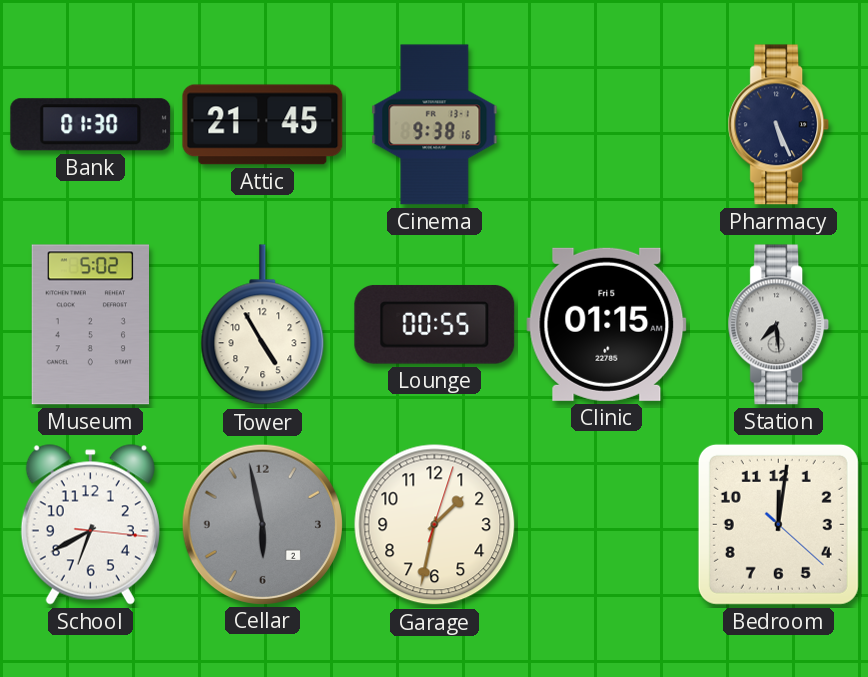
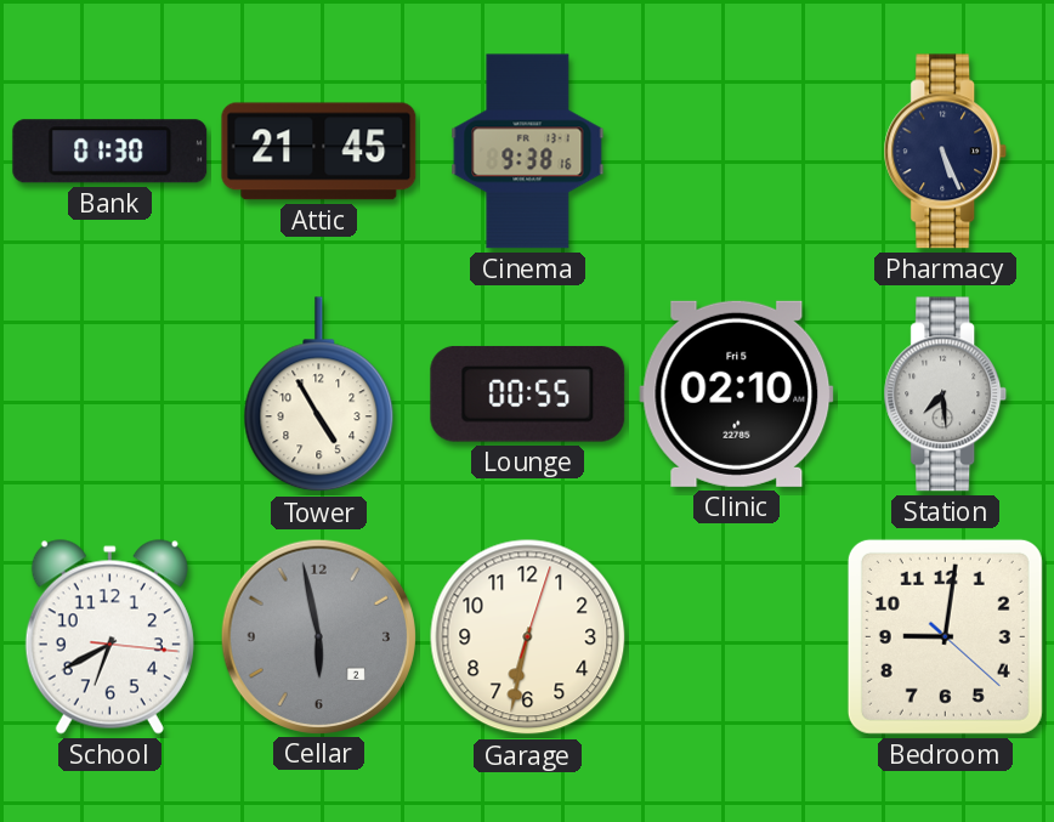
Museum: 5:02 -> none (90, 325)
Clinic: 01:15 -> 02:10 (737, 393)
Garage: 1:32 -> 6:32 (528, 637)
Bedroom: 12:01 -> 9:01 (945, 636)
